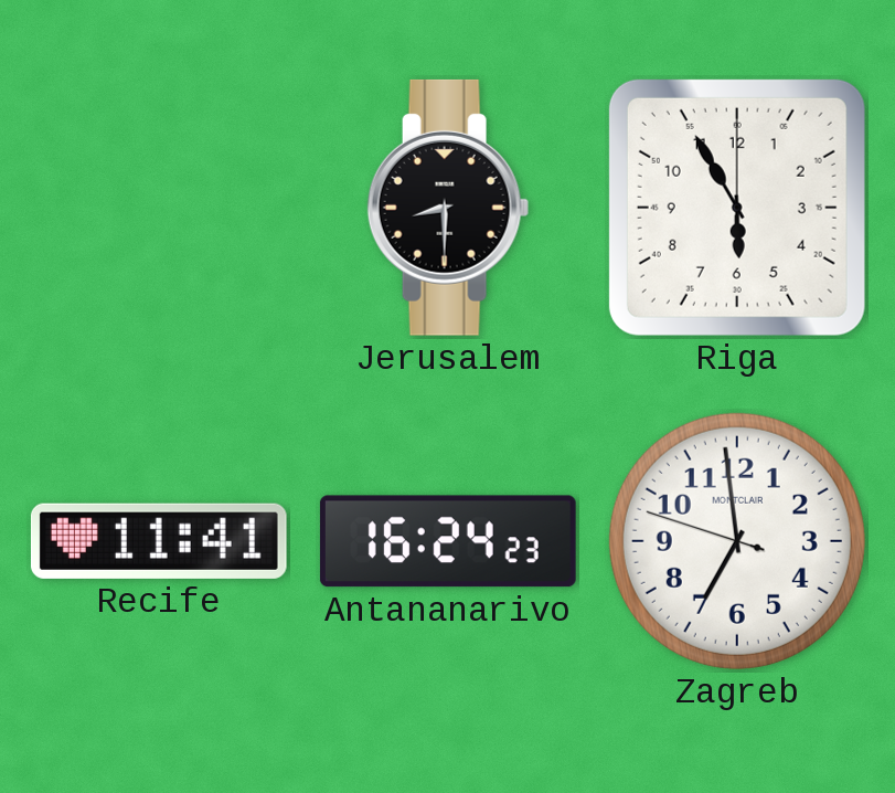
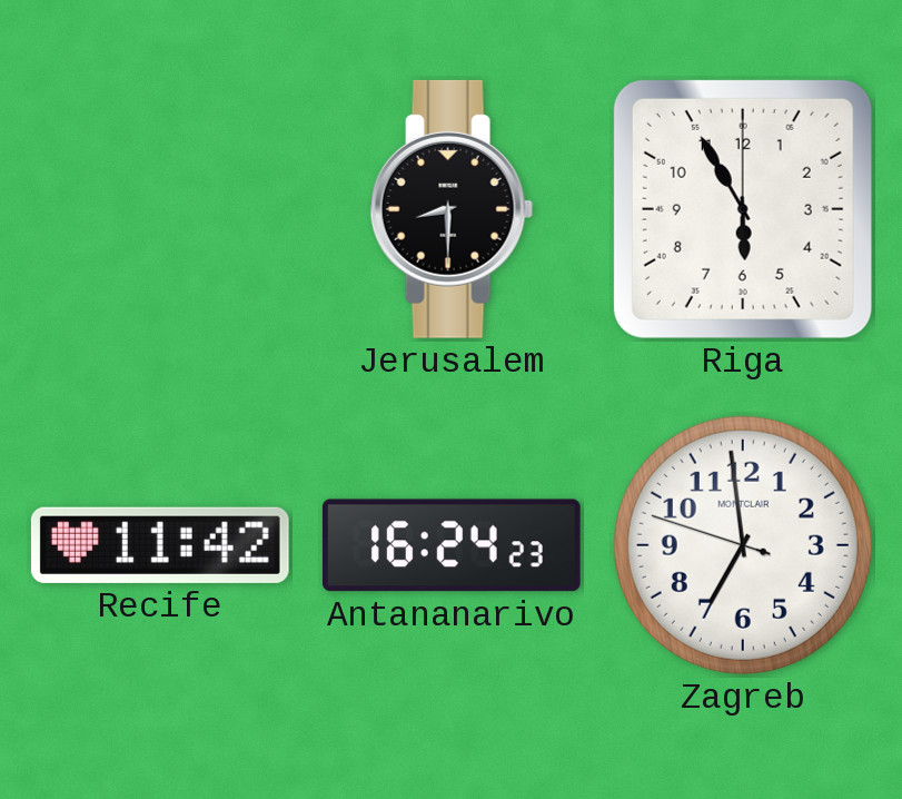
Recife: 11:41 -> 11:42 (160, 545)
